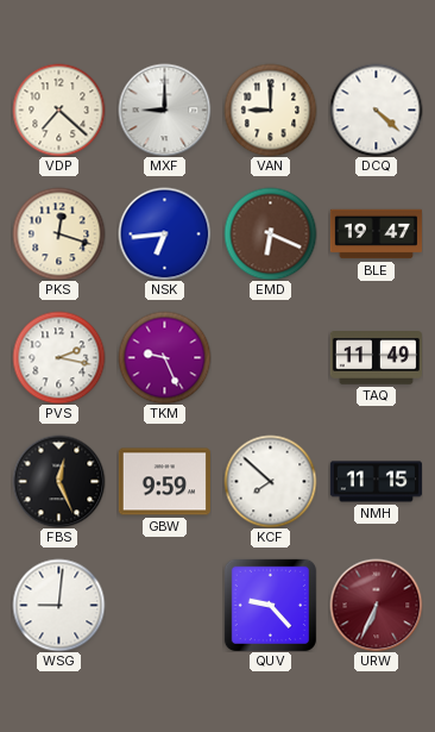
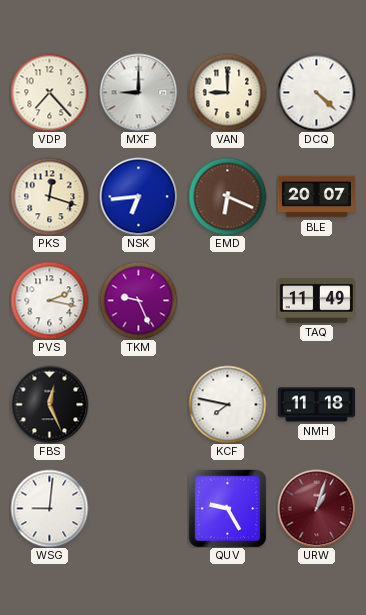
VDP: 7:22 -> 7:23 (49, 92)
BLE: 19:47 -> 20:07 (316, 197)
GBW: 9:59 -> none (164, 482)
KCF: 7:52 -> 7:47 (227, 404)
NMH: 11:15 -> 11:18 (316, 405)
QUV: 9:23 -> 9:25 (227, 508)
URW: 6:34 -> 1:03 (316, 508)
